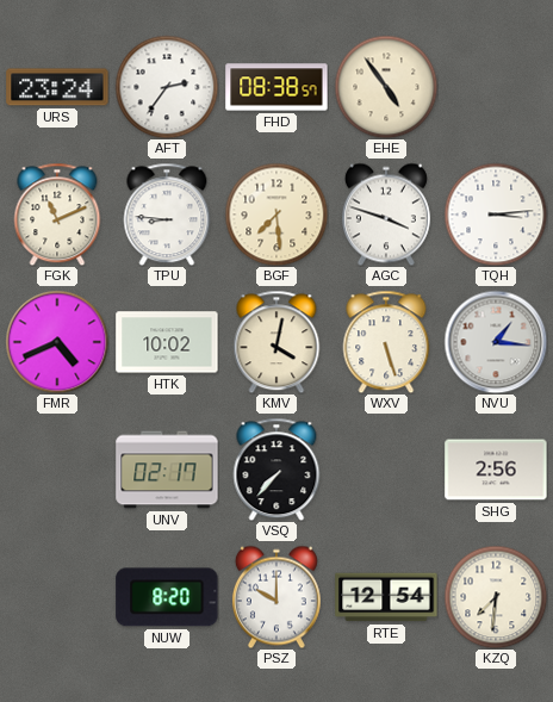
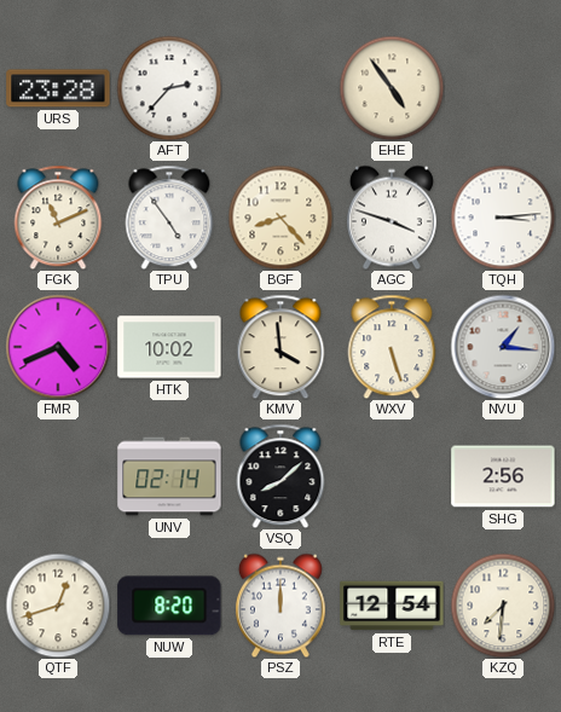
URS: 23:24 -> 23:28 (58, 88)
AFT: 2:36 -> 2:37 (169, 88)
FHD: 08:38 -> none (276, 87)
TPU: 8:46 -> 4:54 (169, 218)
BGF: 7:29 -> 8:23 (280, 218)
KMV: 4:02 -> 3:59 (280, 347)
UNV: 02:17 -> 02:14 (169, 476)
VSQ: 7:37 -> 8:08 (280, 476)
QTF: none -> 12:42 (58, 606)
PSZ: 10:00 -> 12:00 (280, 606)
